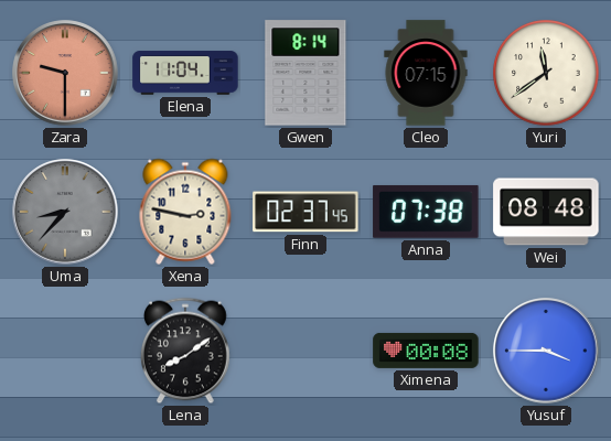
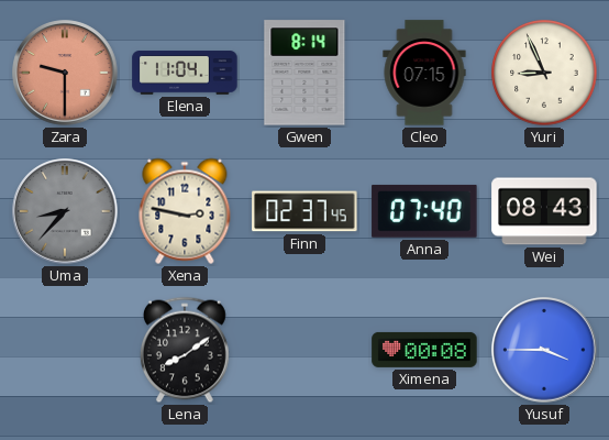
Yuri: 11:39 -> 8:56 (544, 73)
Anna: 07:38 -> 07:40 (424, 211)
Wei: 08:48 -> 08:43 (544, 211)
